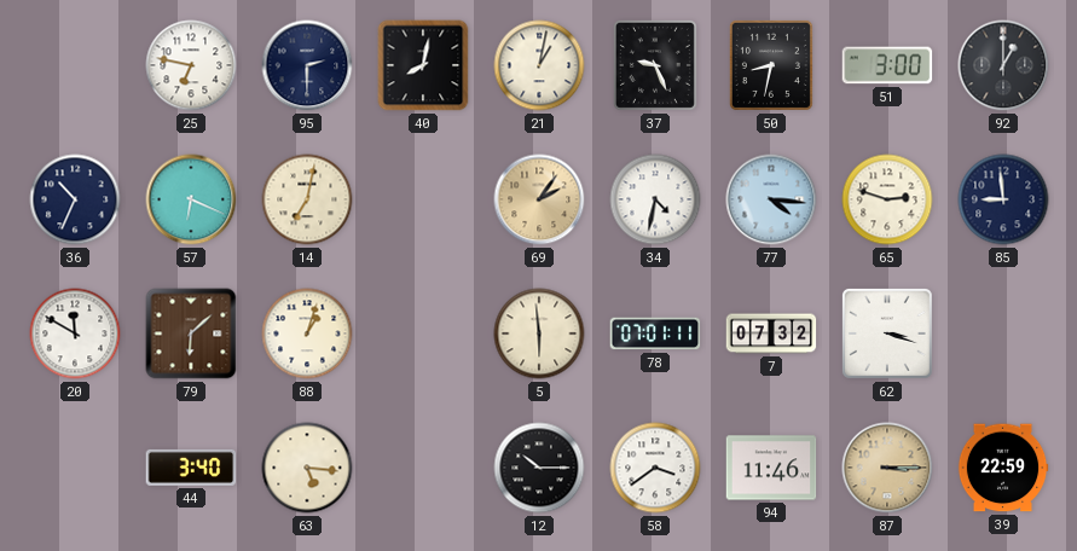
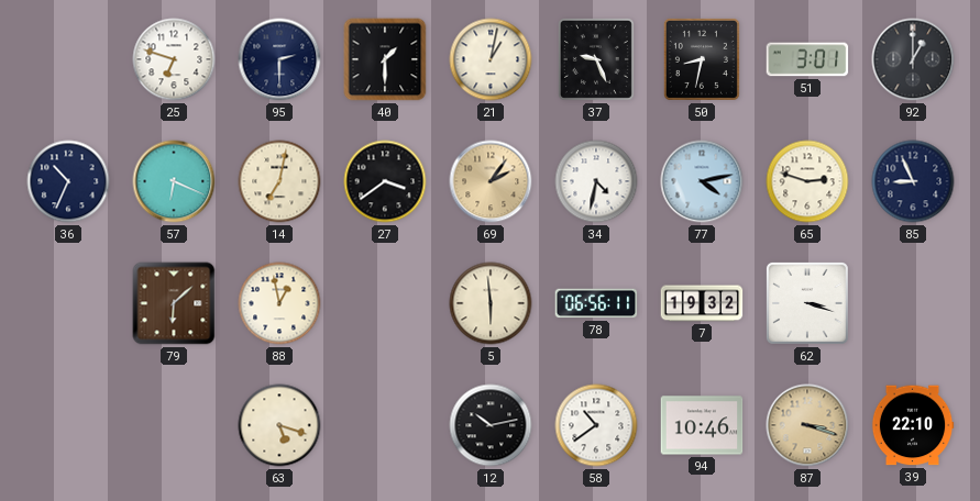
25: 6:47 -> 6:48 (174, 59)
40: 8:02 -> 1:30 (385, 59)
51: 3:00 -> 3:01 (807, 59)
27: none -> 3:39 (385, 181)
77: 4:16 -> 4:13 (702, 181)
85: 8:59 -> 8:56 (913, 181)
20: 11:50 -> none (75, 333)
88: 1:03 -> 12:58 (279, 303)
78: 07:01 -> 06:56 (596, 303)
7: 07:32 -> 19:32 (702, 303)
44: 3:40 -> none (191, 468)
63: 5:16 -> 5:18 (279, 425)
12: 10:15 -> 10:13 (491, 425)
58: 3:39 -> 10:39 (596, 425)
94: 11:46 -> 10:46 (702, 425)
87: 3:15 -> 3:18 (807, 425)
39: 22:59 -> 22:10 (913, 425)
